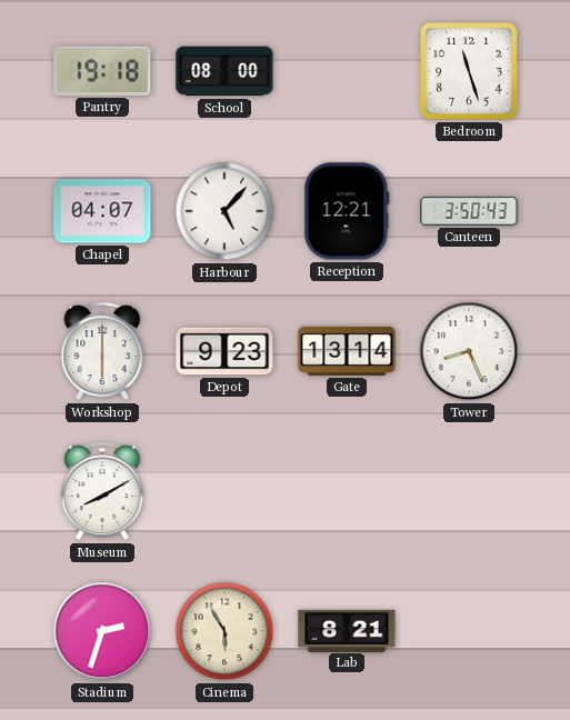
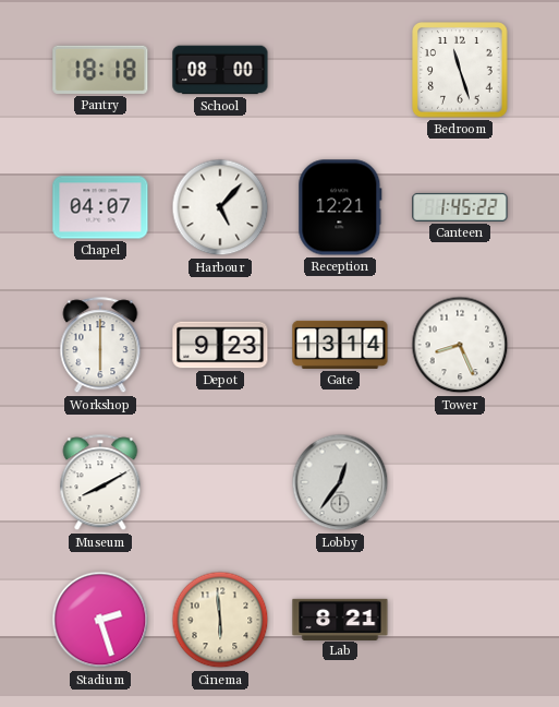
Pantry: 19:18 -> 18:18 (100, 70)
Canteen: 3:50 -> 1:45 (460, 207)
Lobby: none -> 12:36 (340, 482)
Stadium: 2:33 -> 2:27 (100, 620)
Cinema: 5:55 -> 5:59 (220, 620)
